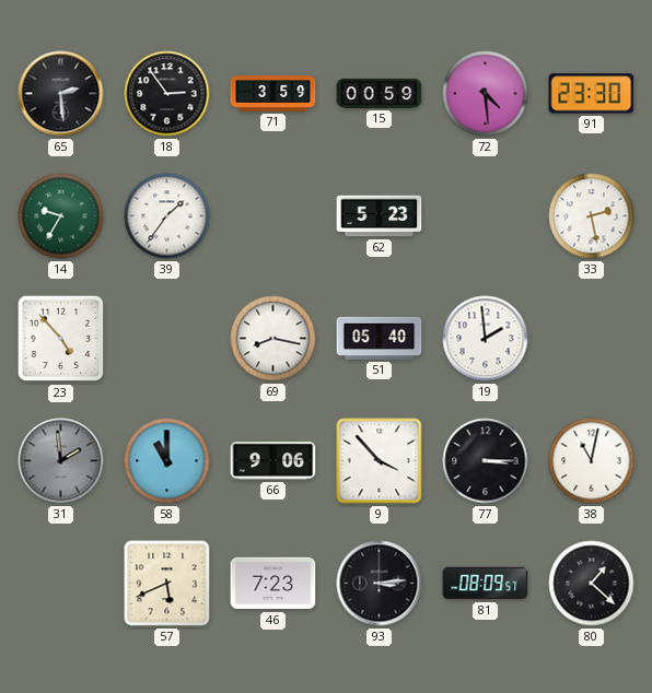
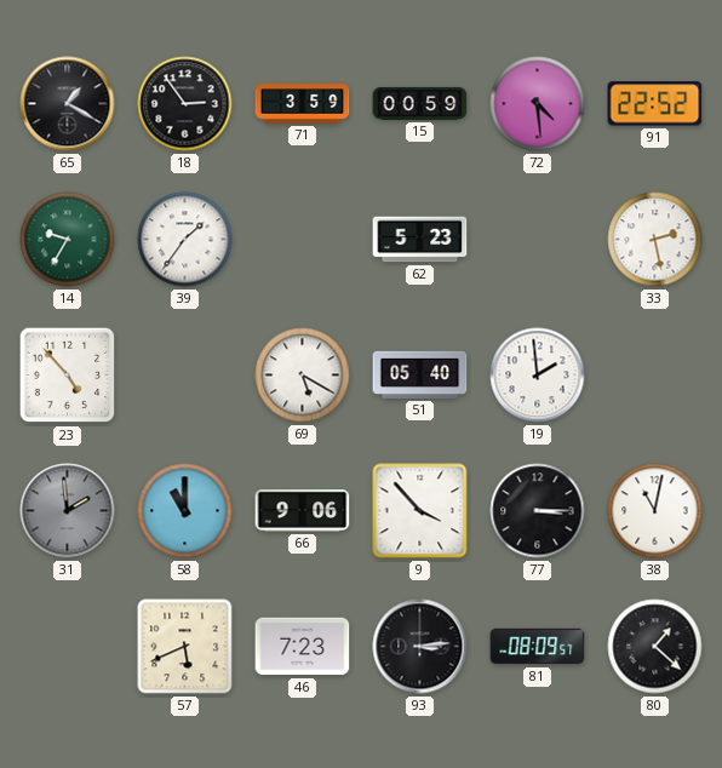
65: 2:29 -> 1:20 (68, 104)
91: 23:30 -> 22:52 (655, 104)
69: 8:17 -> 5:20 (303, 376)
